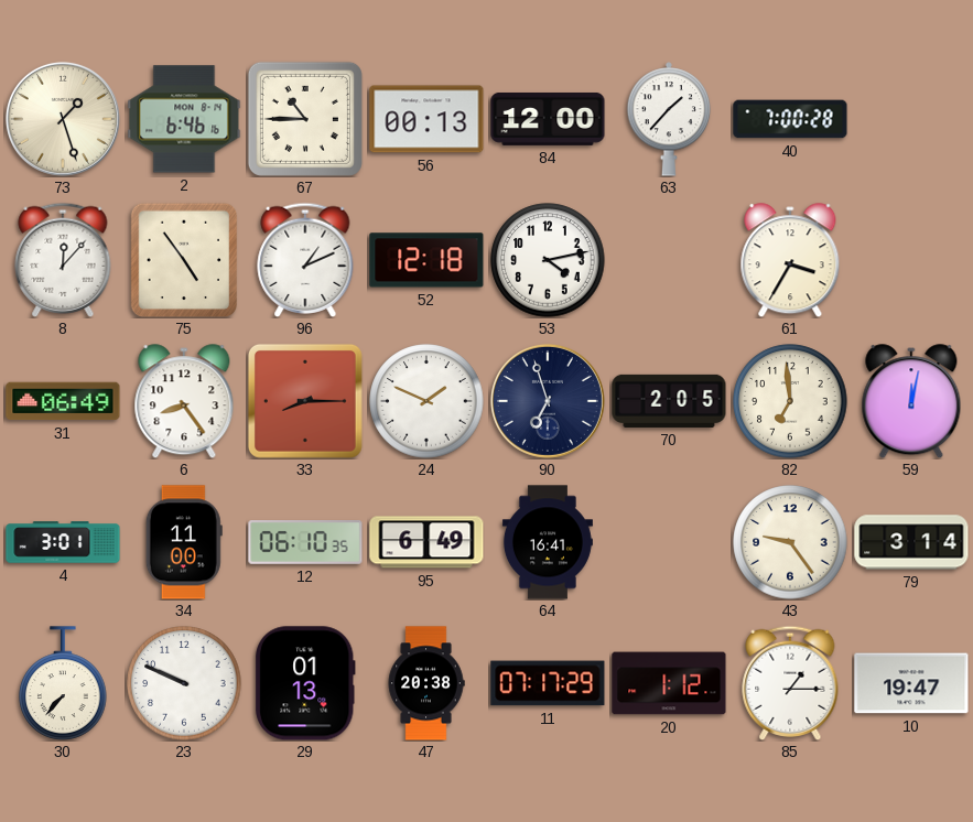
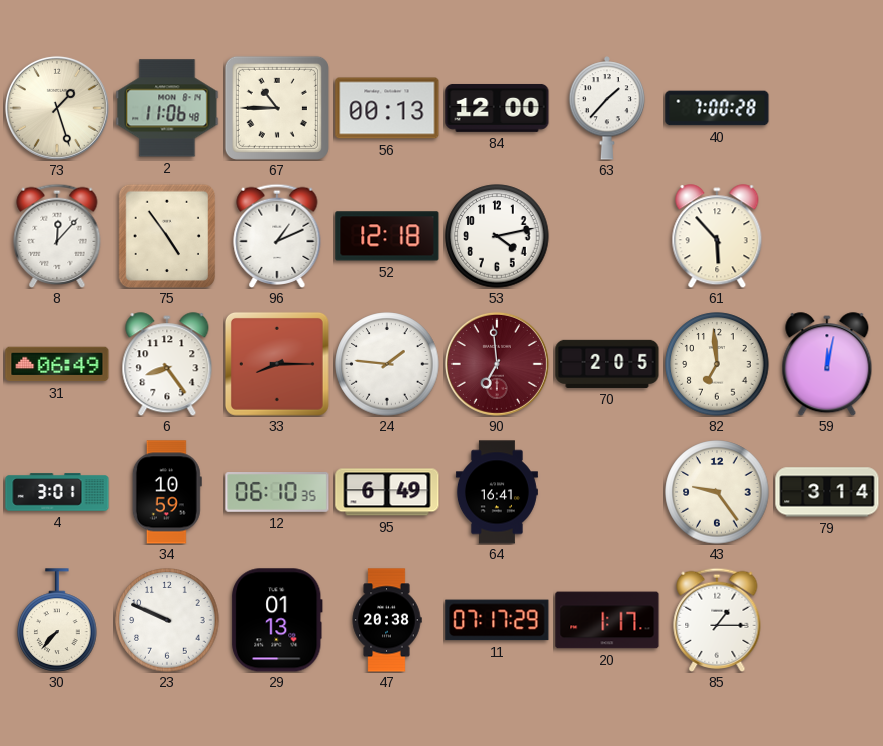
2: 6:46 -> 11:06 (167, 108)
61: 3:35 -> 5:53 (717, 236)
24: 1:49 -> 1:46 (387, 364)
90: 6:57 -> 6:59 (497, 364)
90 dial: navy -> burgundy (497, 364)
34: 11:00 -> 10:59 (167, 492)
20: 1:12 -> 1:17 (607, 620)
10: 19:47 -> none (911, 683)
